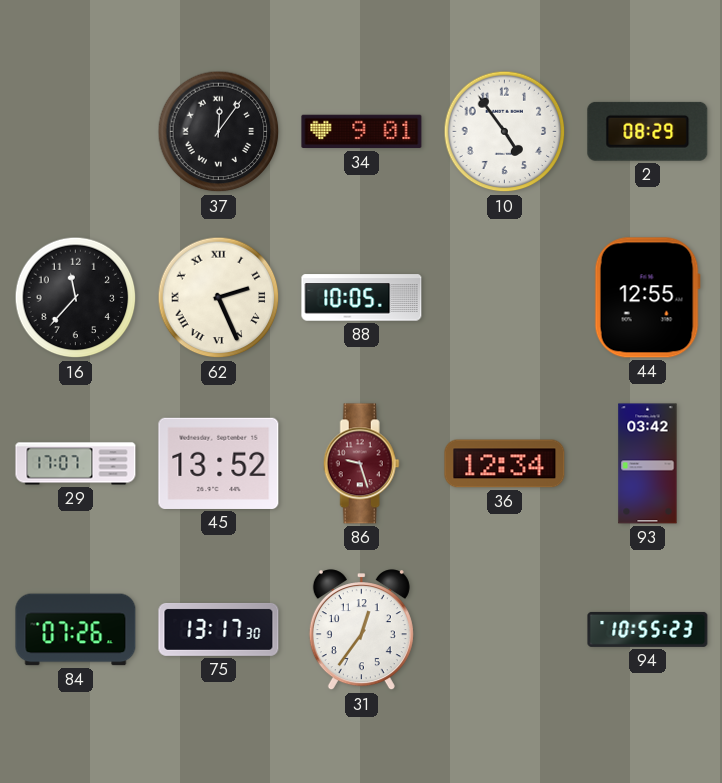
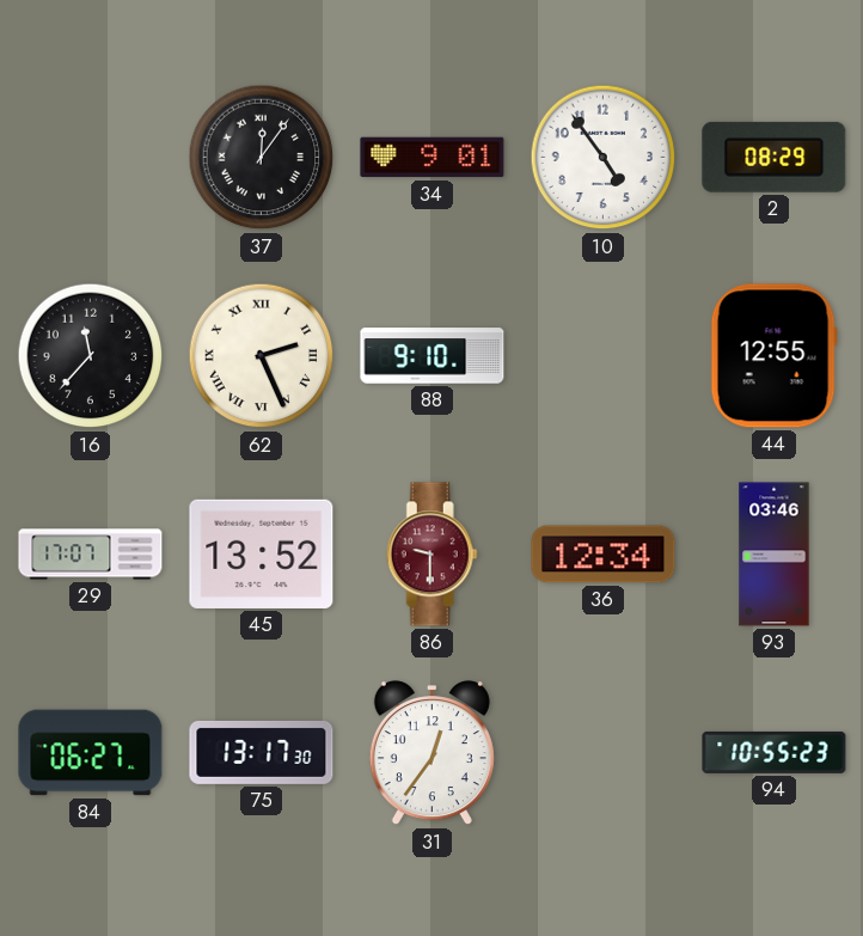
88: 10:05 -> 9:10 (433, 356)
86: 9:27 -> 9:30 (431, 555)
93: 03:42 -> 03:46 (775, 555)
84: 07:26 -> 06:27 (91, 753)
